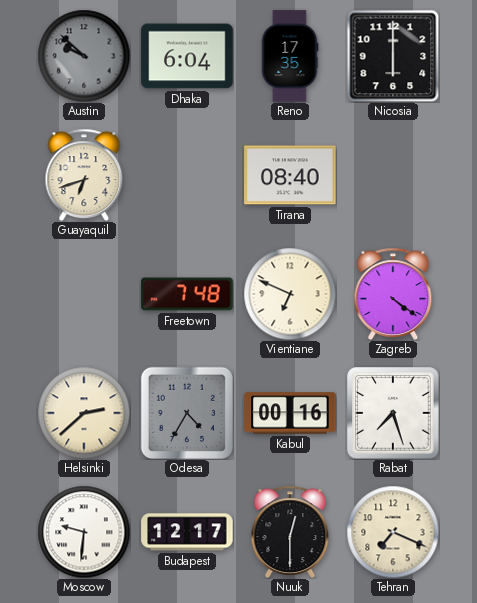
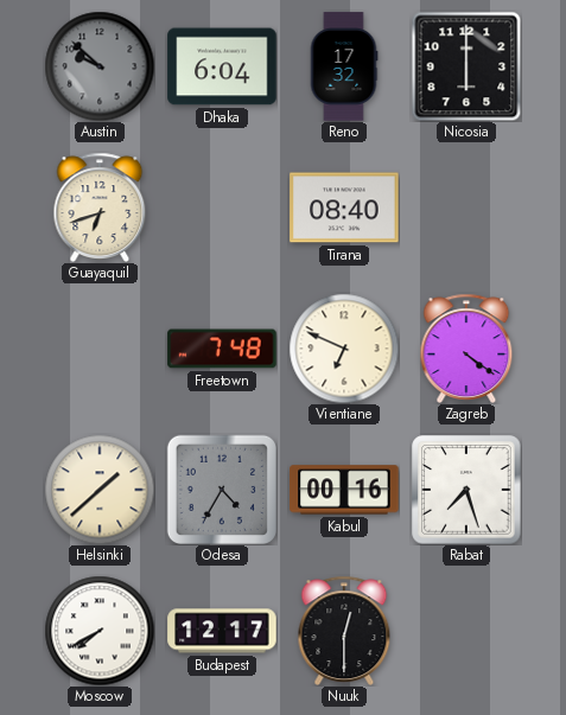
Reno: 17:35 -> 17:32 (344, 66)
Helsinki: 2:38 -> 1:38 (100, 490)
Moscow: 9:31 -> 7:40 (100, 631)
Tehran: 7:19 -> none (393, 532)
